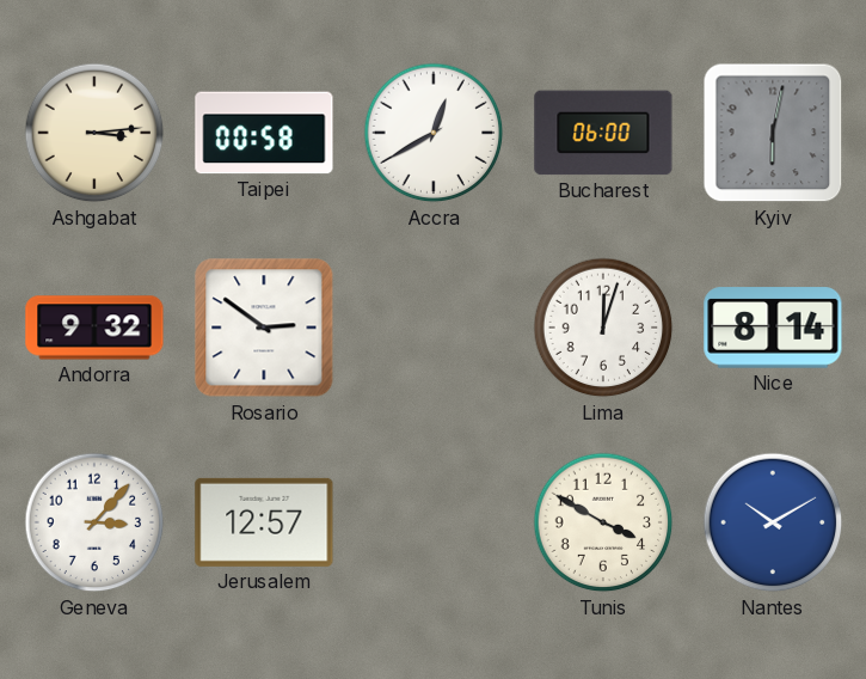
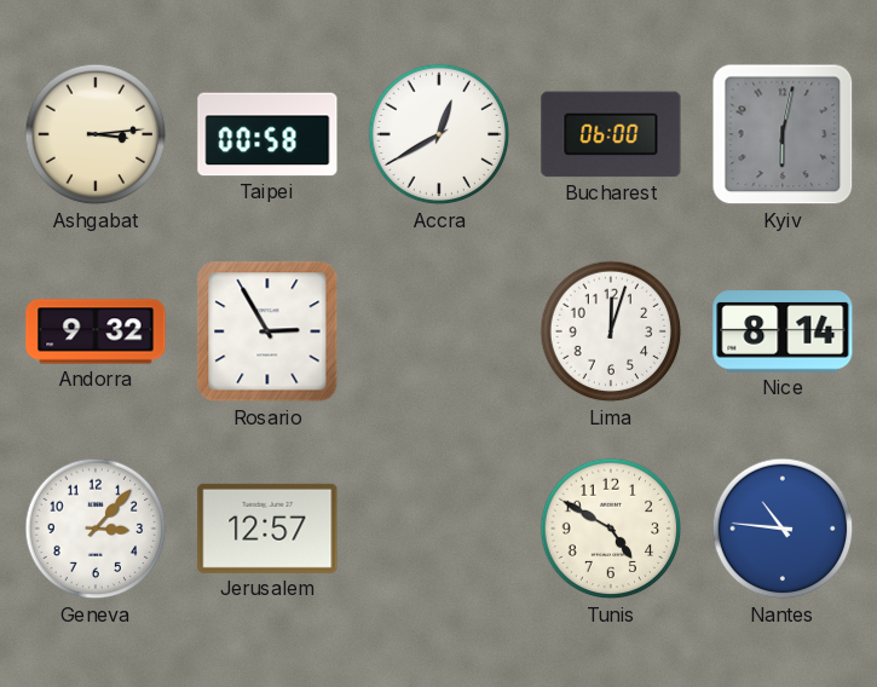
Rosario: 2:51 -> 2:55 (267, 331)
Tunis: 3:50 -> 4:50 (611, 529)
Nantes: 10:10 -> 10:46 (783, 529)
